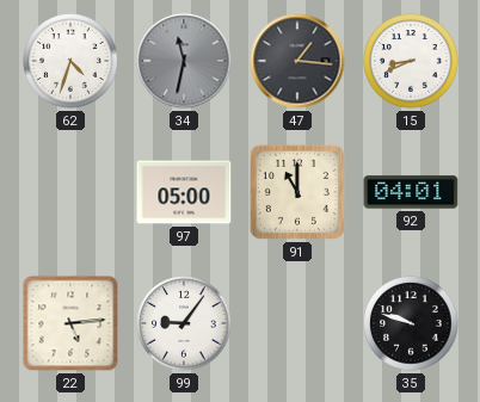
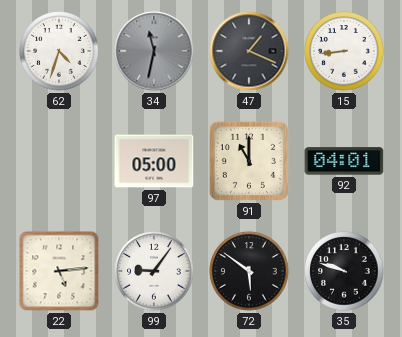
47: 1:16 -> 1:19 (249, 51)
15: 8:41 -> 8:44 (344, 51)
72: none -> 5:51 (249, 271)
